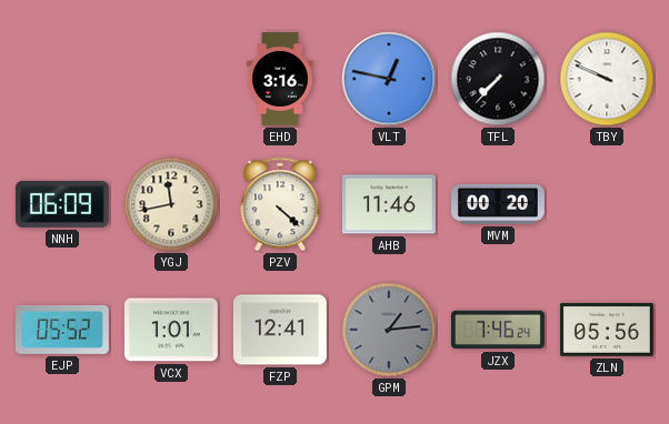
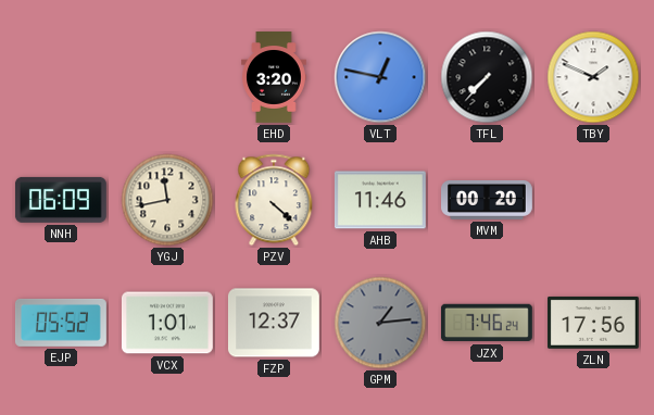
EHD: 3:16 -> 3:20 (275, 78)
TBY: 9:49 -> 1:49 (593, 77)
FZP: 12:41 -> 12:37 (274, 323)
ZLN: 05:56 -> 17:56 (593, 323)
